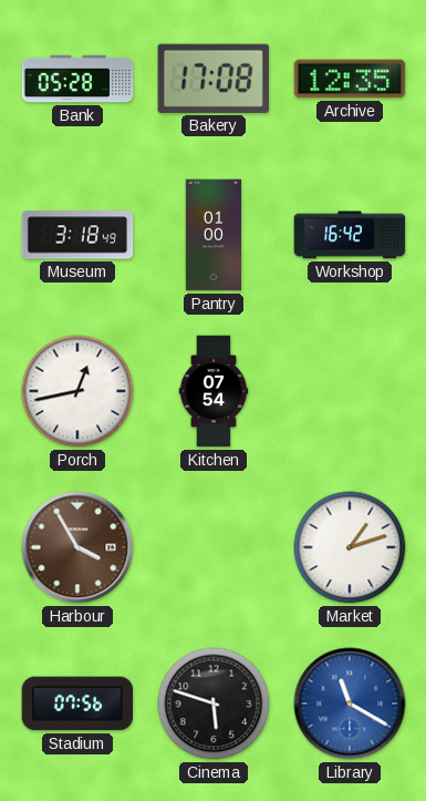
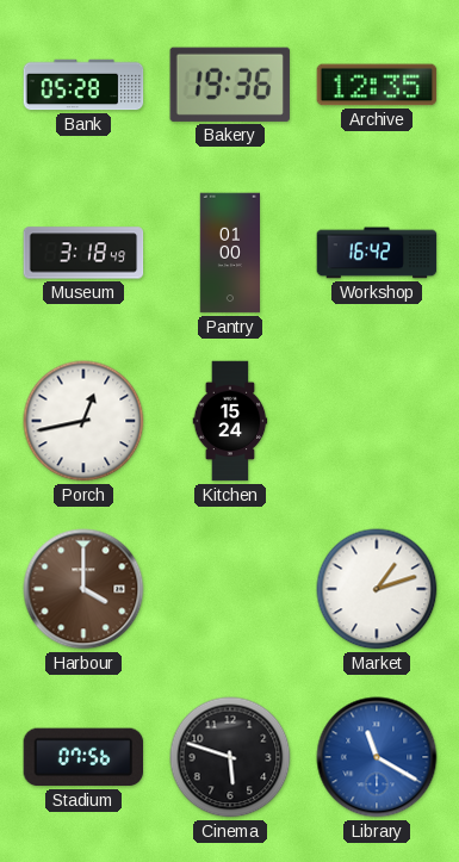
Bakery: 17:08 -> 19:36 (230, 85)
Kitchen: 07:54 -> 15:24 (230, 421)
Harbour: 3:55 -> 4:00 (83, 589)
